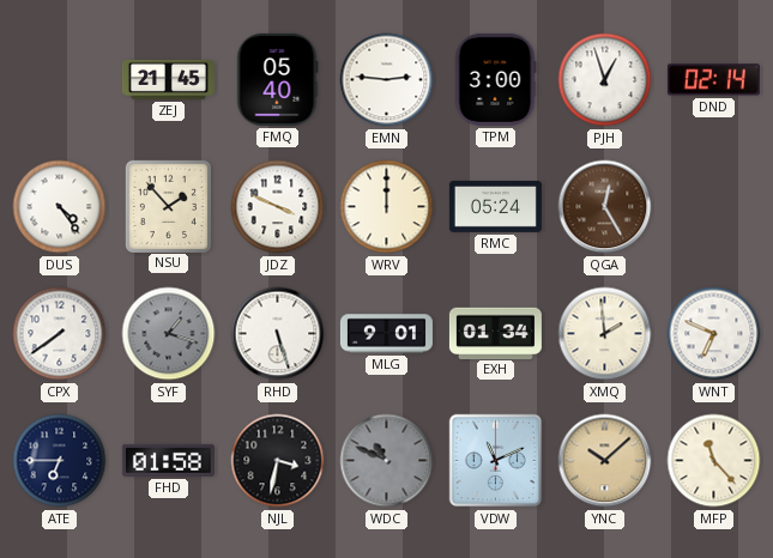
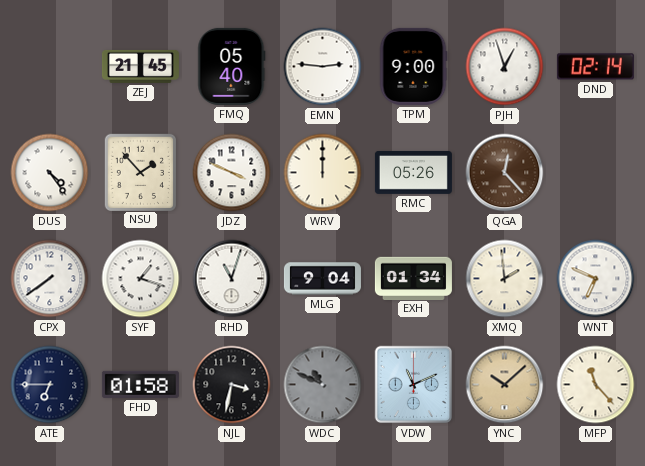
TPM: 3:00 -> 9:00 (413, 66)
RMC: 05:24 -> 05:26 (413, 172)
QGA: 12:25 -> 12:23 (505, 173)
SYF dial: grey -> white (141, 279)
RHD: 5:27 -> 11:03 (232, 279)
MLG: 9:01 -> 9:04 (322, 279)
